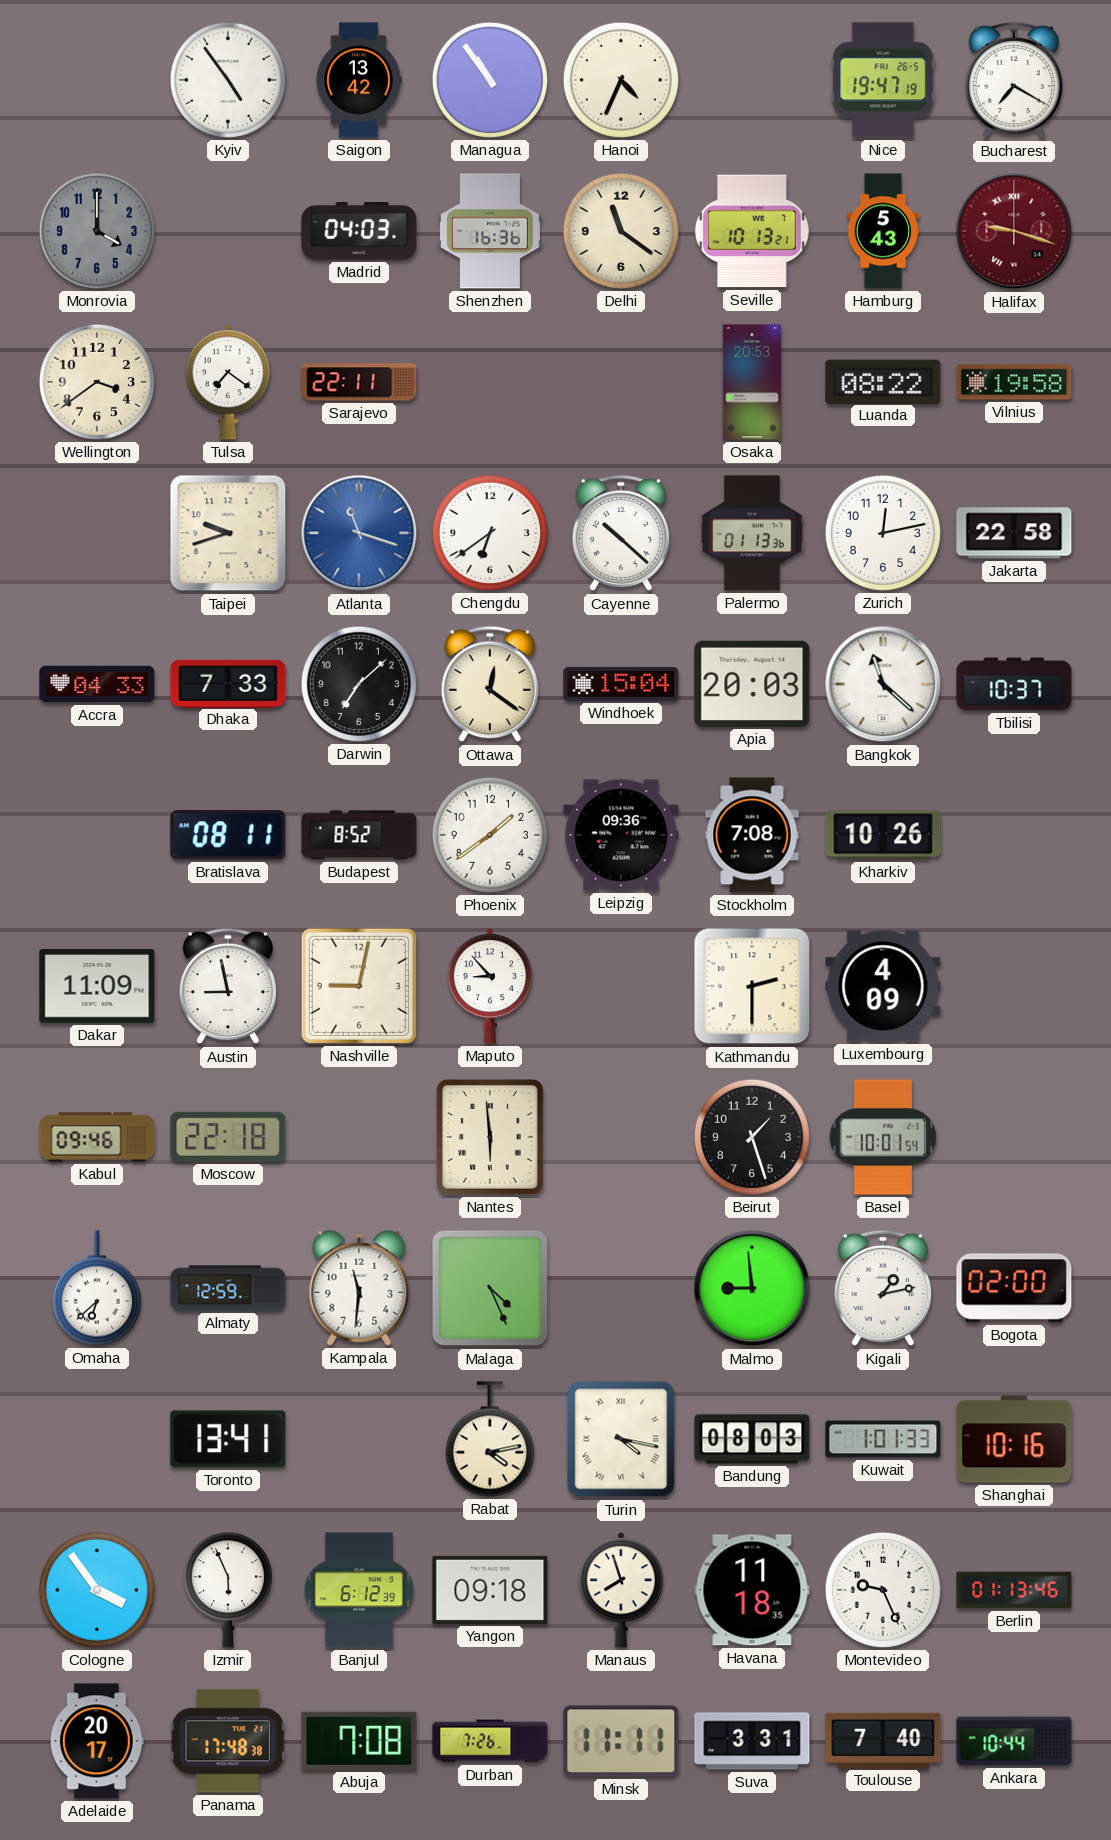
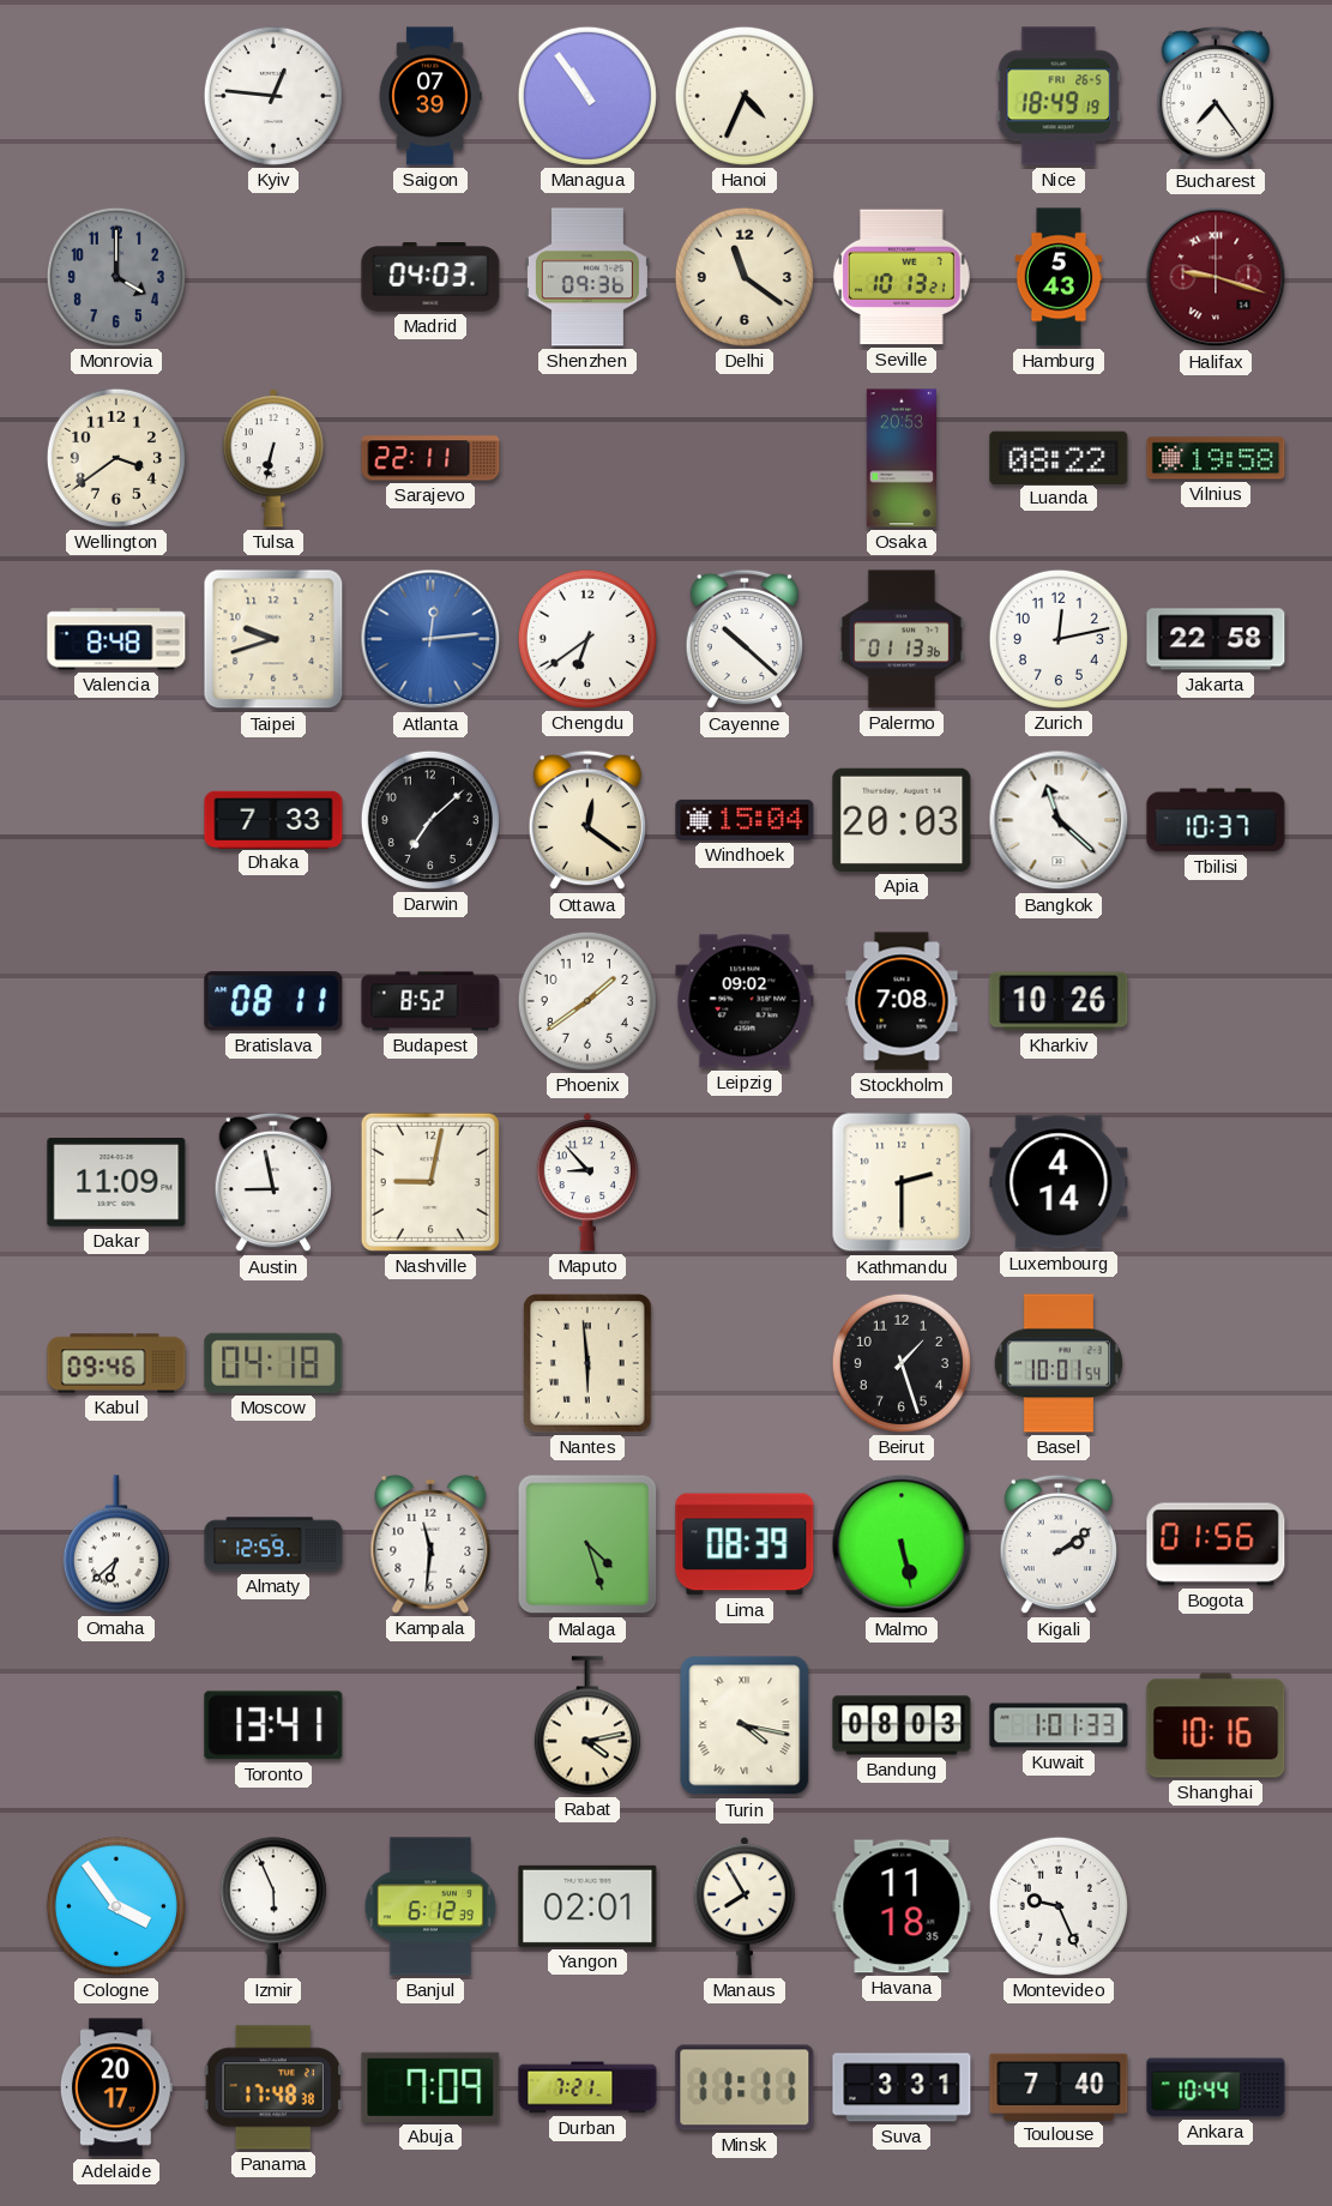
Kyiv: 4:54 -> 12:46 (273, 96)
Saigon: 13:42 -> 07:39 (430, 96)
Nice: 19:47 -> 18:49 (1059, 96)
Bucharest: 7:20 -> 7:24 (1216, 96)
Shenzhen: 16:36 -> 09:36 (587, 277)
Tulsa: 7:21 -> 6:32 (273, 458)
Valencia: none -> 8:48 (116, 639)
Atlanta: 11:18 -> 12:14 (430, 639)
Accra: 04:33 -> none (97, 684)
Leipzig: 09:36 -> 09:02 (745, 1001)
Luxembourg: 4:09 -> 4:14 (1059, 1182)
Moscow: 22:18 -> 04:18 (273, 1363)
Malaga: 4:26 -> 4:27 (587, 1544)
Lima: none -> 08:39 (745, 1544)
Malmo: 8:59 -> 5:28 (902, 1544)
Kigali: 1:13 -> 2:09 (1059, 1544)
Bogota: 02:00 -> 01:56 (1216, 1544)
Yangon: 09:18 -> 02:01 (587, 1906)
Manaus: 7:57 -> 7:55 (745, 1906)
Berlin: 01:13 -> none (1014, 1590)
Abuja: 7:08 -> 7:09 (430, 2087)
Durban: 7:26 -> 7:21 (587, 2087)
